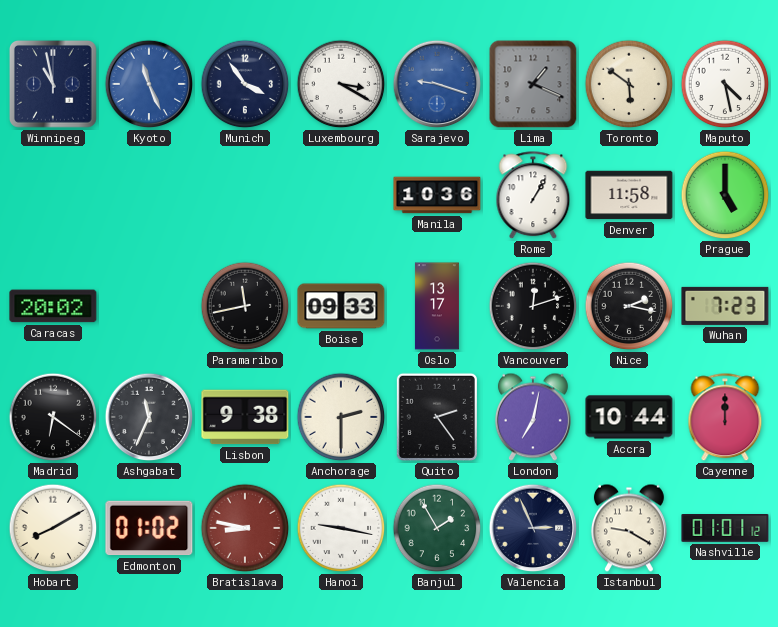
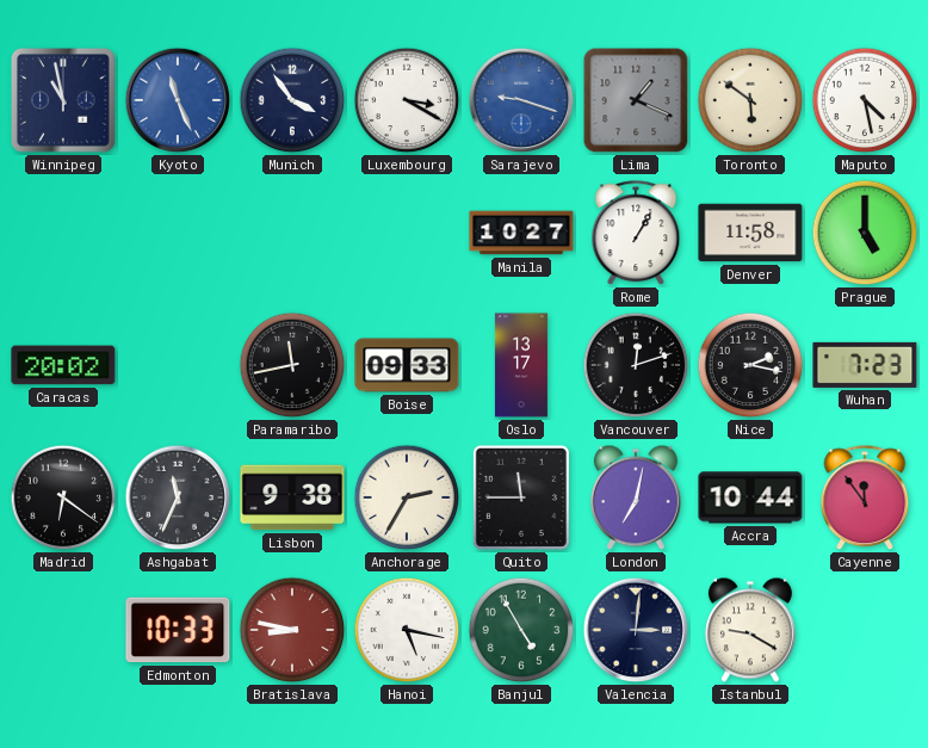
Manila: 10:36 -> 10:27 (521, 233)
Anchorage: 2:30 -> 2:35 (407, 497)
Quito: 2:24 -> 11:45 (521, 497)
Cayenne: 12:00 -> 11:54 (865, 499)
Hobart: 8:10 -> none (53, 528)
Edmonton: 01:02 -> 10:33 (178, 630)
Hanoi: 9:17 -> 5:17 (407, 630)
Banjul: 1:55 -> 4:55 (521, 630)
Valencia: 2:56 -> 3:01 (636, 630)
Nashville: 01:01 -> none (725, 529)
